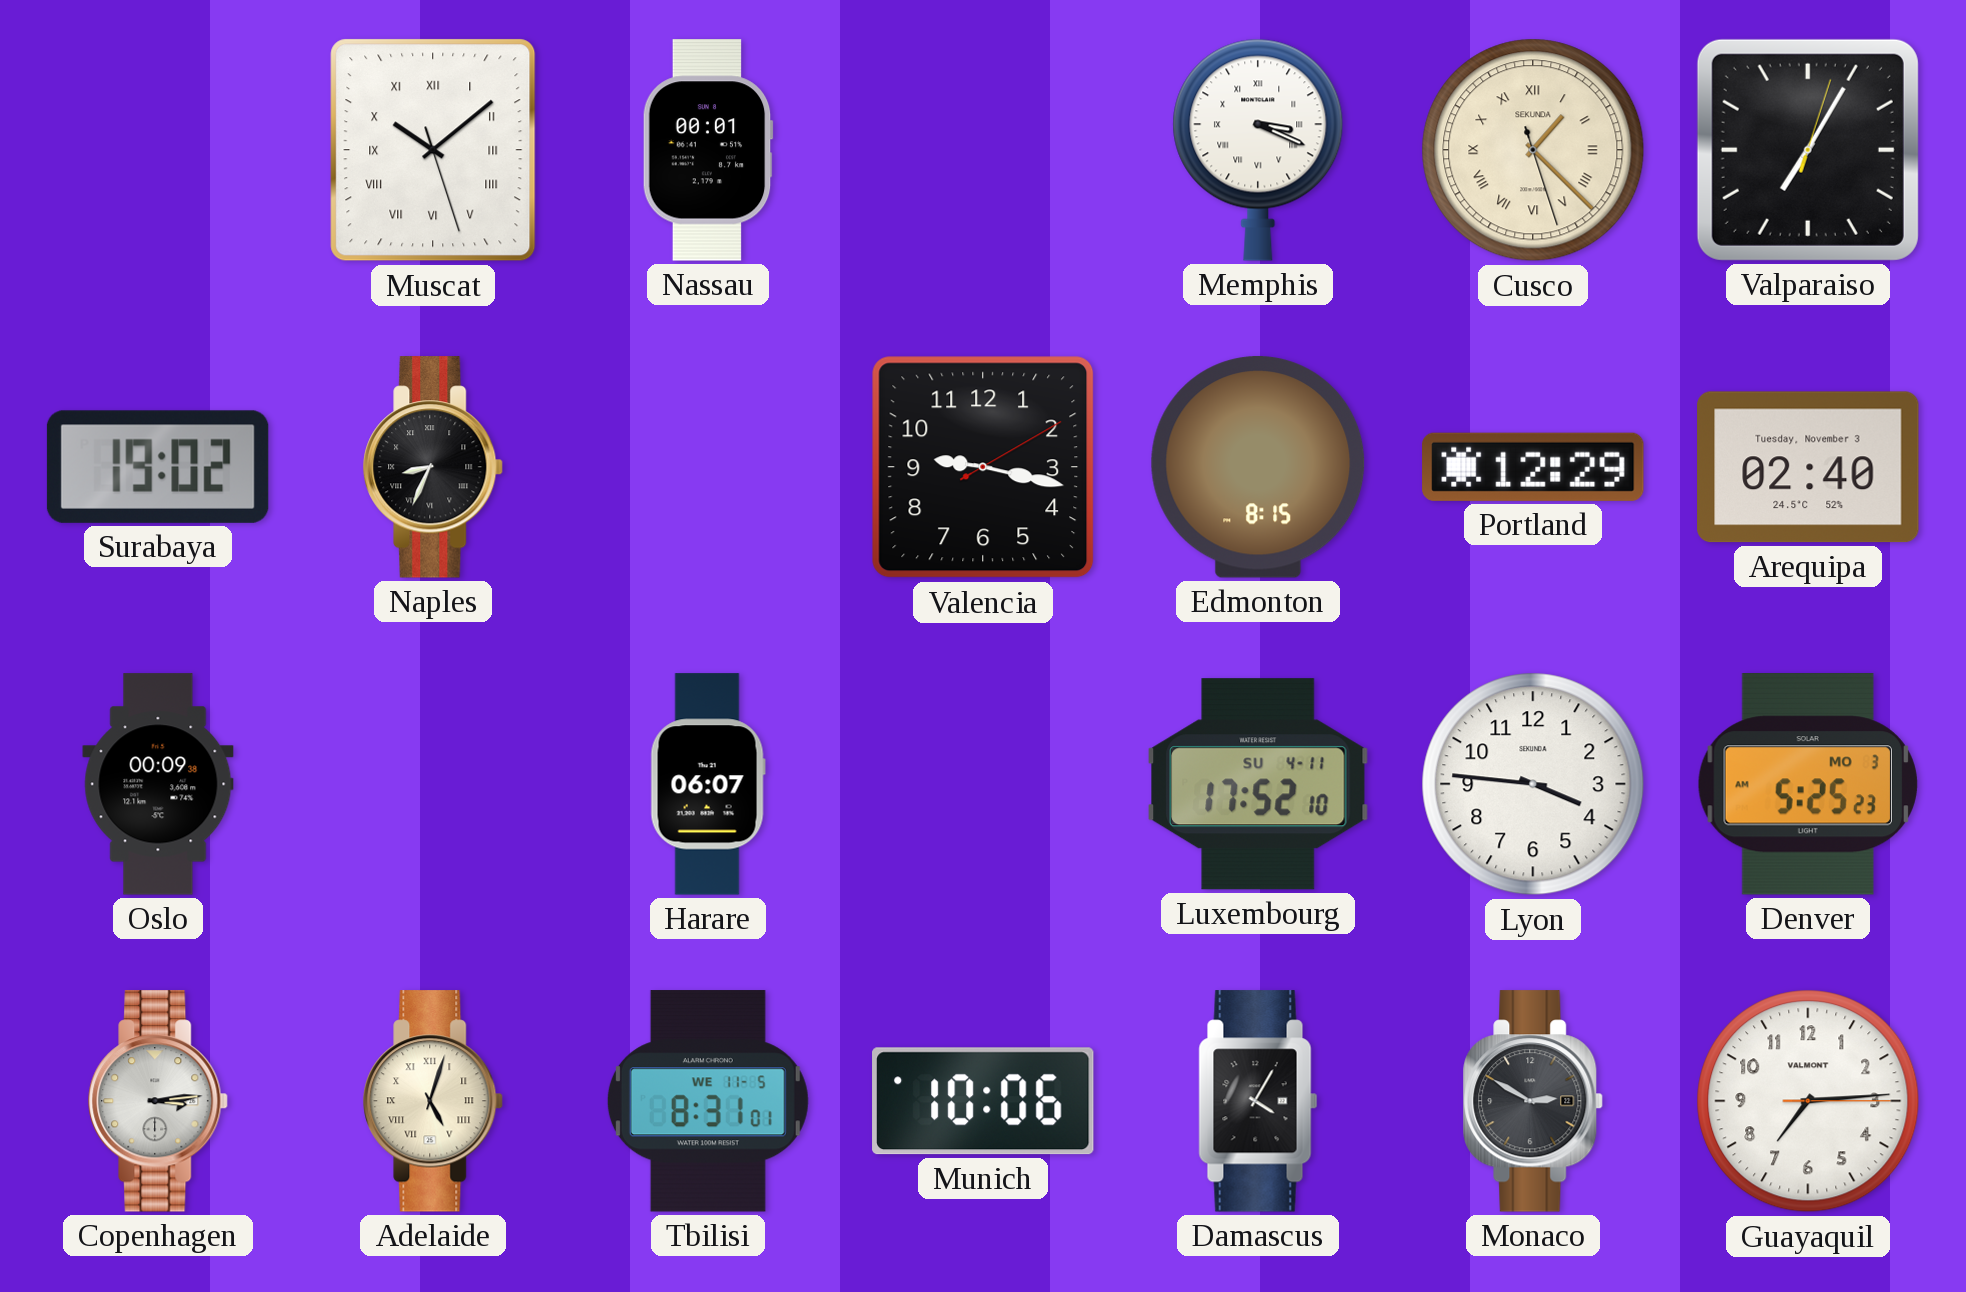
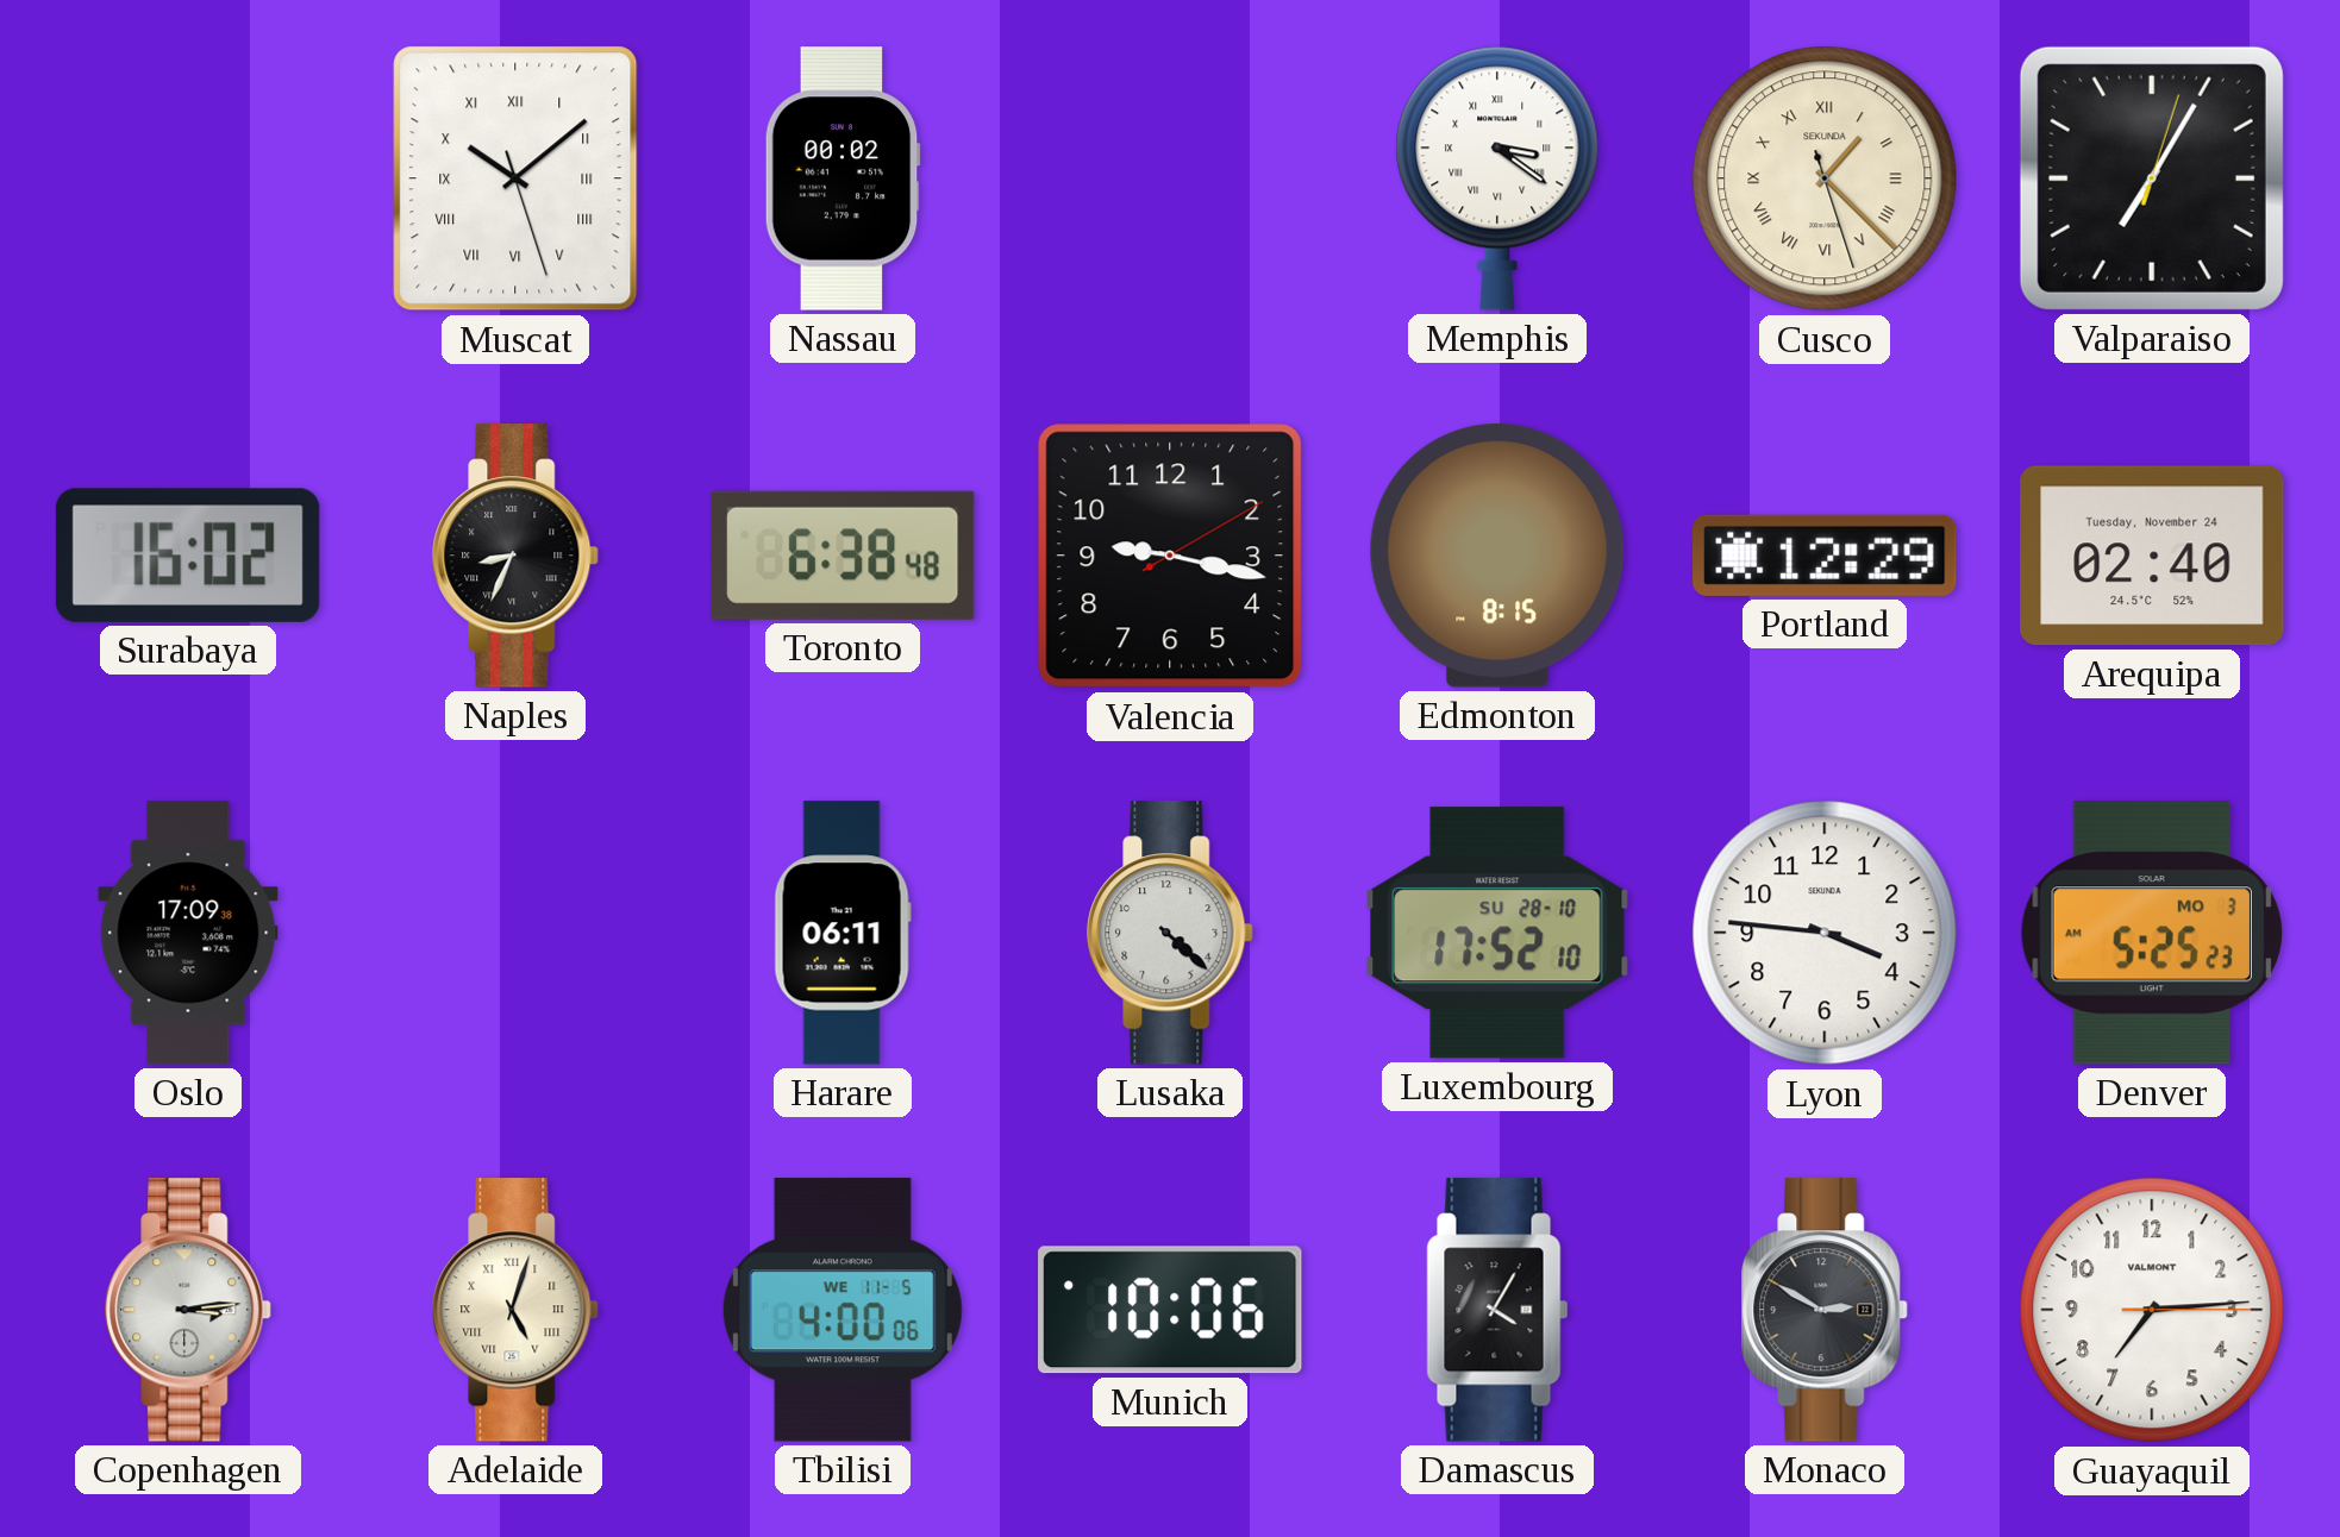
Nassau: 00:01 -> 00:02 (843, 178)
Memphis: 3:19 -> 3:21 (1497, 178)
Surabaya: 19:02 -> 16:02 (188, 556)
Toronto: none -> 6:38 (843, 556)
Arequipa date: Tuesday, November 3 -> Tuesday, November 24 (2152, 556)
Oslo: 00:09 -> 17:09 (188, 933)
Harare: 06:07 -> 06:11 (843, 933)
Lusaka: none -> 4:22 (1171, 933)
Luxembourg date: SU 4-11 -> SU 28-10 (1497, 933)
Tbilisi: 8:31 -> 4:00 (843, 1310)
